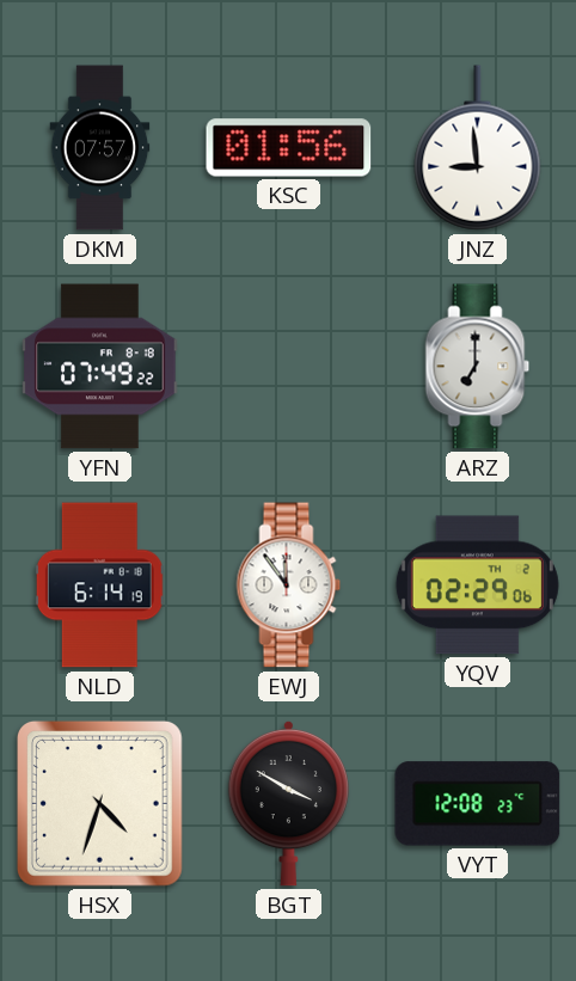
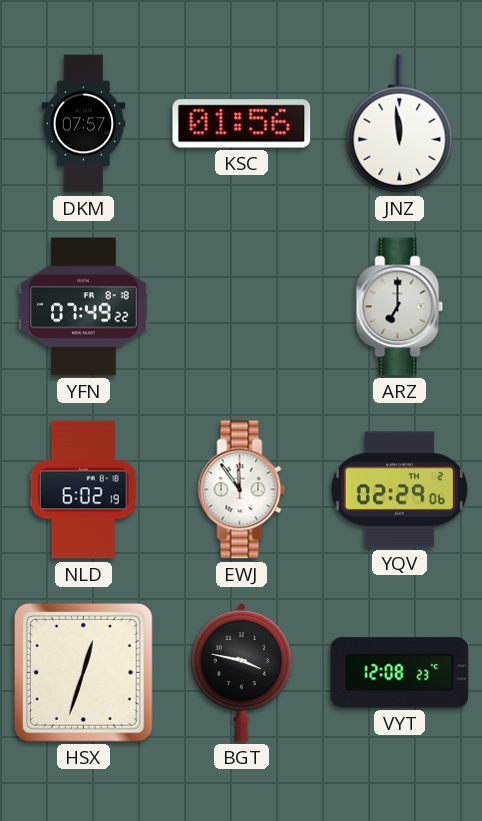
JNZ: 8:59 -> 11:59 (400, 124)
NLD: 6:14 -> 6:02 (83, 490)
HSX: 4:33 -> 12:33 (83, 672)
BGT: 3:50 -> 3:47 (241, 672)
